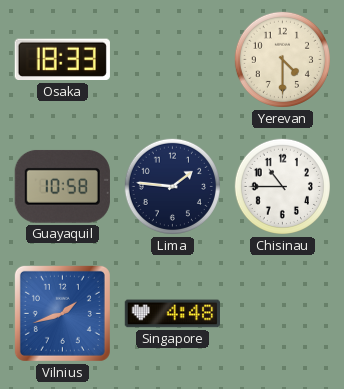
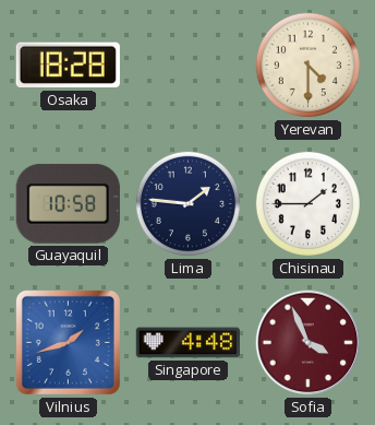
Osaka: 18:33 -> 18:28 (68, 66)
Chisinau: 10:45 -> 1:45 (307, 203)
Sofia: none -> 3:56 (309, 343)
